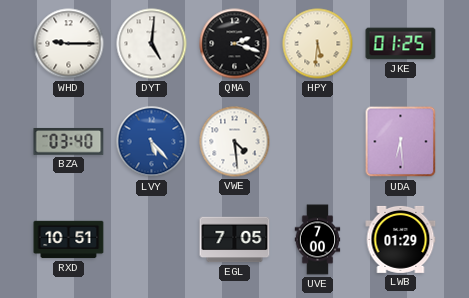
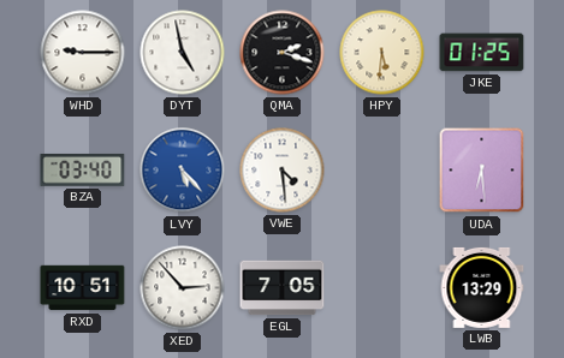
DYT: 5:01 -> 4:58 (183, 53)
XED: none -> 2:53 (183, 288)
UVE: 7:00 -> none (318, 240)
LWB: 01:29 -> 13:29 (482, 287)
